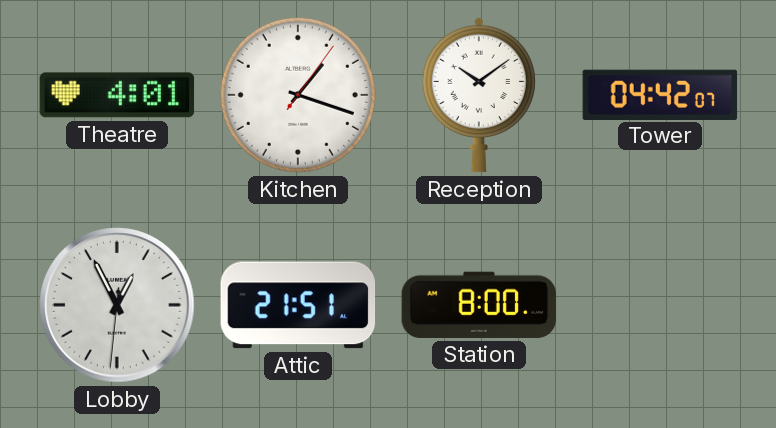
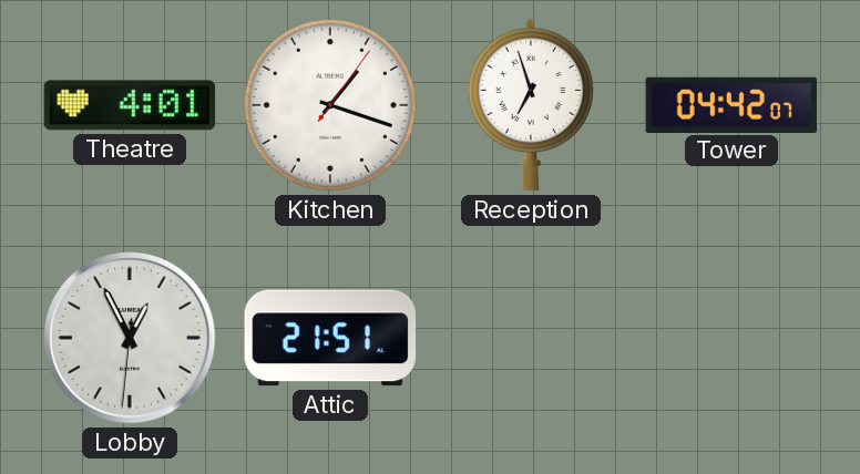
Reception: 10:09 -> 6:57 (531, 105)
Station: 8:00 -> none (479, 305)
